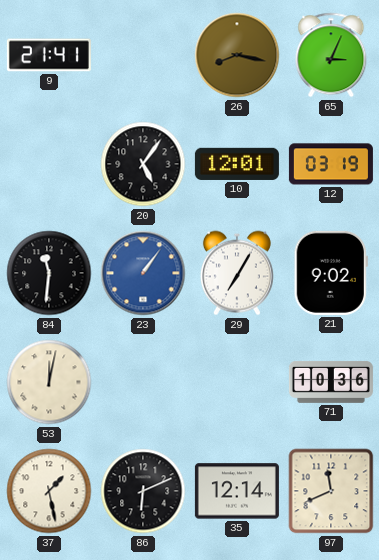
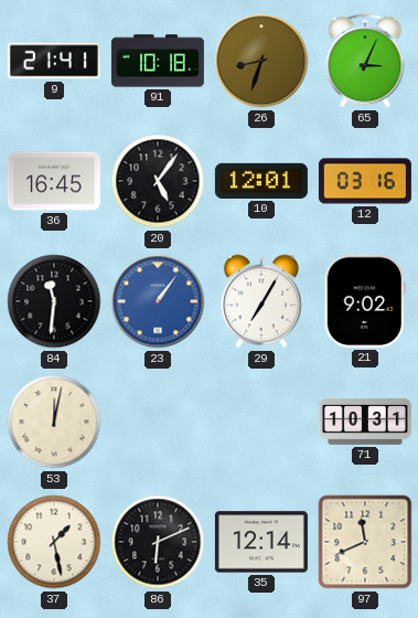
91: none -> 10:18 (158, 61)
26: 8:17 -> 8:33 (261, 61)
36: none -> 16:45 (54, 181)
12: 03:19 -> 03:16 (365, 181)
71: 10:36 -> 10:31 (365, 422)
